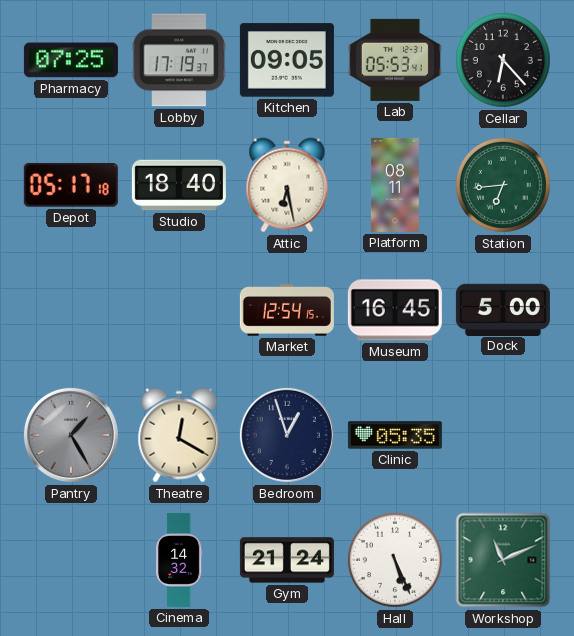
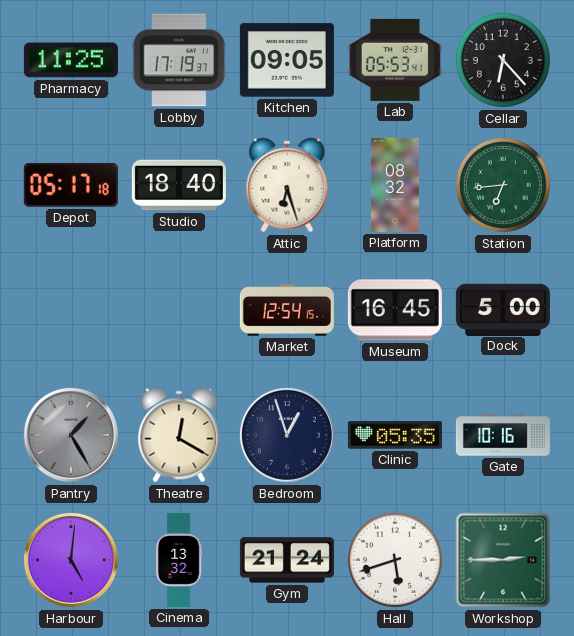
Pharmacy: 07:25 -> 11:25 (71, 60)
Attic: 6:28 -> 6:27 (287, 185)
Platform: 08:11 -> 08:32 (395, 185)
Gate: none -> 10:16 (503, 435)
Harbour: none -> 5:01 (71, 560)
Cinema: 14:32 -> 13:32 (179, 560)
Hall: 5:26 -> 5:42 (395, 560)
Workshop: 11:11 -> 2:45 (503, 560)
